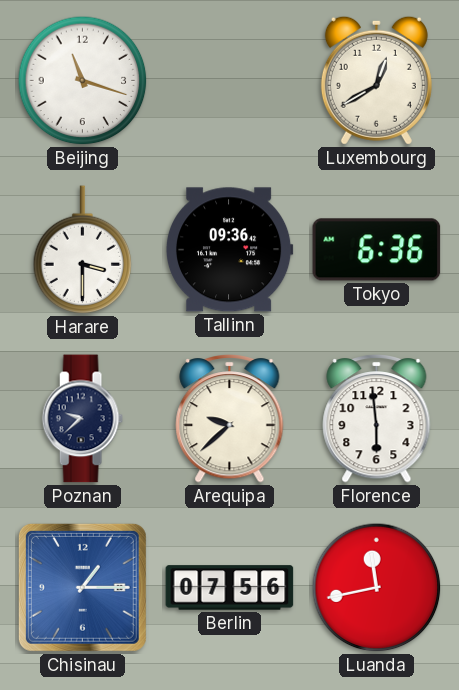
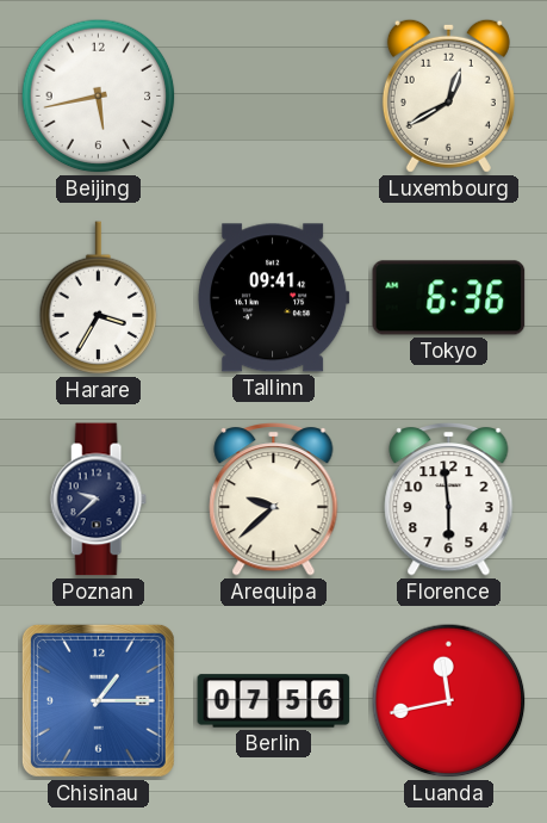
Beijing: 11:18 -> 5:43 (99, 97)
Harare: 3:30 -> 3:35 (99, 298)
Tallinn: 09:36 -> 09:41 (273, 298)
